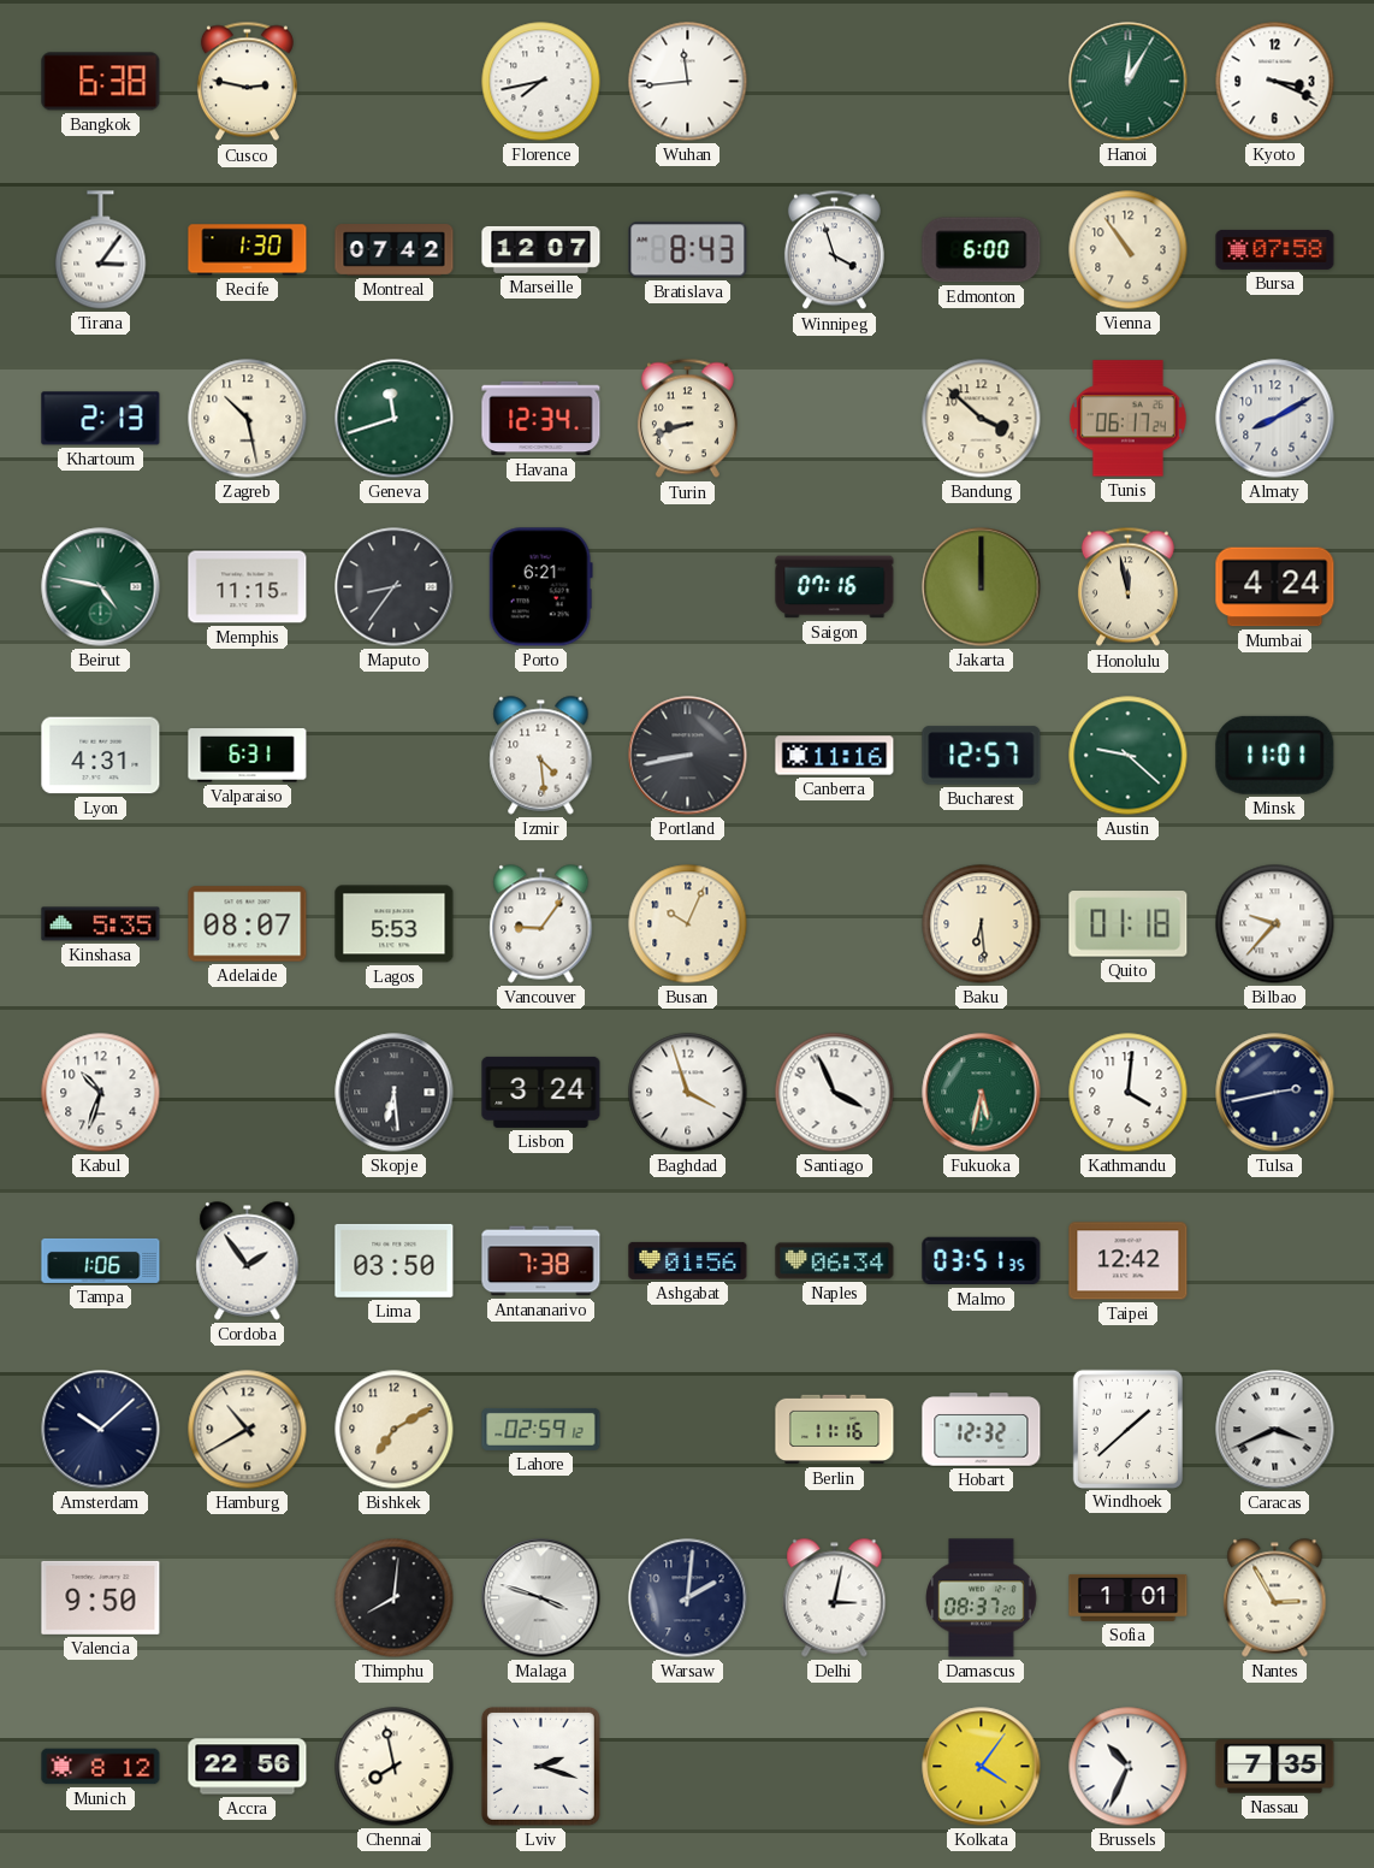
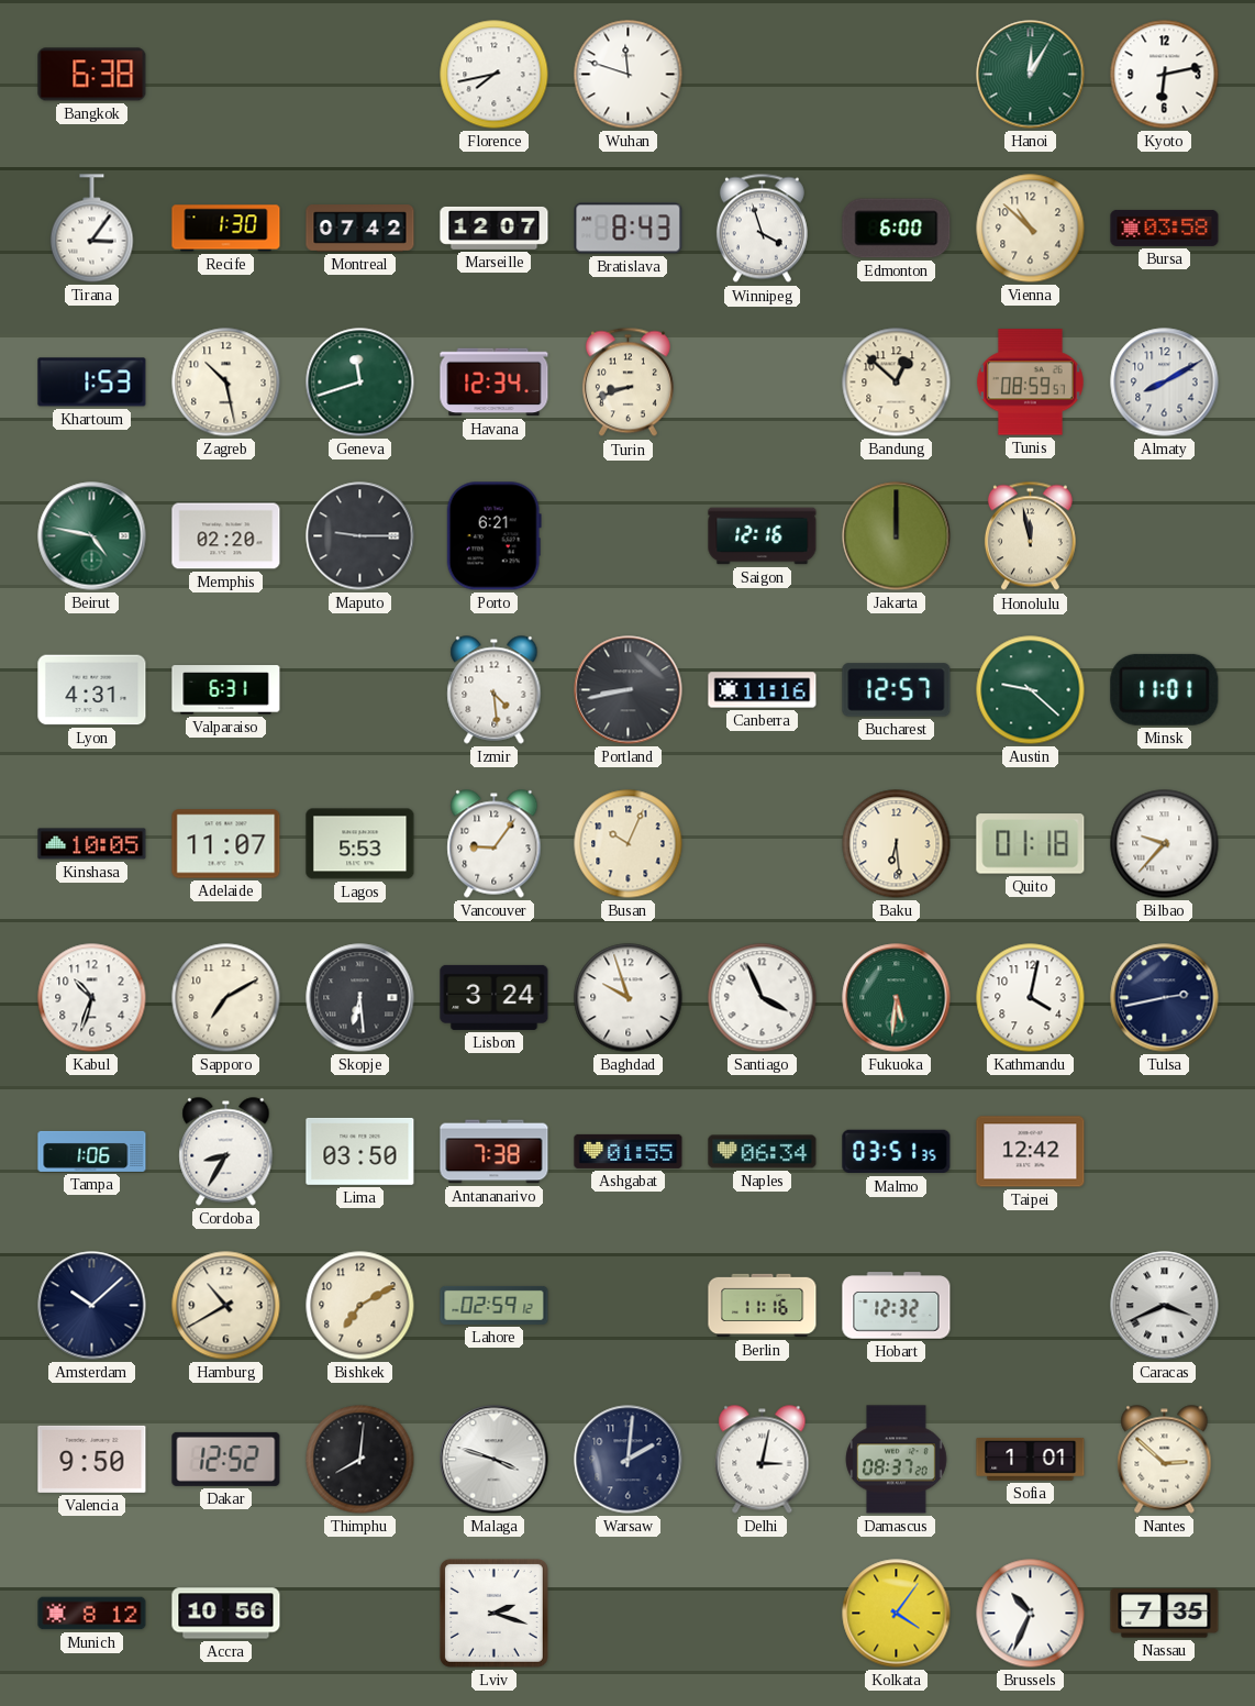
Cusco: 2:47 -> none (247, 82)
Wuhan: 11:44 -> 11:48 (629, 75)
Kyoto: 3:19 -> 6:13 (1165, 75)
Vienna: 10:54 -> 10:52 (1031, 229)
Bursa: 07:58 -> 03:58 (1165, 228)
Khartoum: 2:13 -> 1:53 (92, 383)
Bandung: 3:52 -> 12:52 (897, 383)
Tunis: 06:17 -> 08:59 (1030, 383)
Memphis: 11:15 -> 02:20 (226, 536)
Maputo: 8:36 -> 9:15 (360, 536)
Saigon: 07:16 -> 12:16 (763, 536)
Mumbai: 4:24 -> none (1275, 587)
Kinshasa: 5:35 -> 10:05 (92, 844)
Adelaide: 08:07 -> 11:07 (226, 844)
Sapporo: none -> 7:10 (226, 998)
Baghdad: 3:57 -> 9:57 (629, 998)
Fukuoka: 5:32 -> 5:31 (897, 998)
Kathmandu: 4:01 -> 4:02 (1031, 998)
Cordoba: 1:54 -> 8:35 (226, 1152)
Ashgabat: 01:56 -> 01:55 (629, 1151)
Windhoek: 1:38 -> none (1127, 1429)
Dakar: none -> 12:52 (226, 1459)
Nantes: 2:55 -> 2:52 (1165, 1460)
Accra: 22:56 -> 10:56 (226, 1614)
Chennai: 7:58 -> none (395, 1767)
